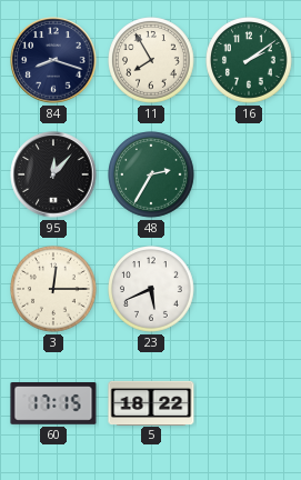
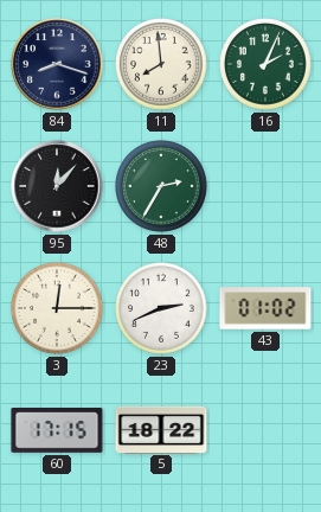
11: 7:55 -> 7:59 (162, 65)
16: 2:09 -> 2:04 (267, 65)
23: 5:41 -> 2:41 (162, 309)
43: none -> 01:02 (265, 308)
